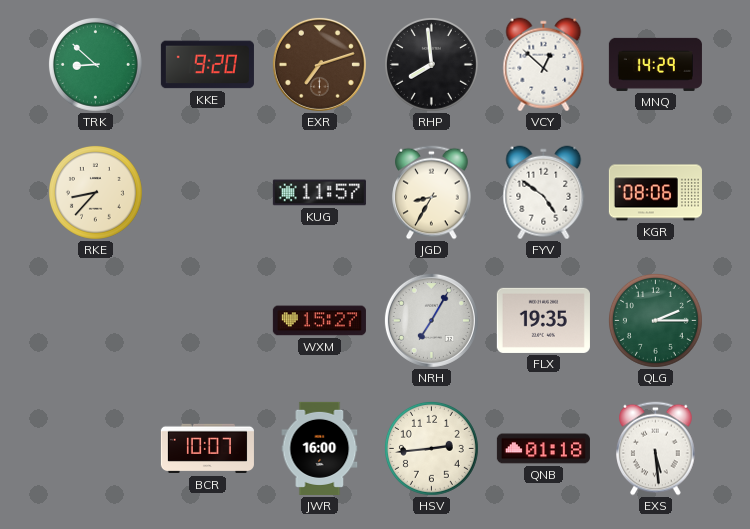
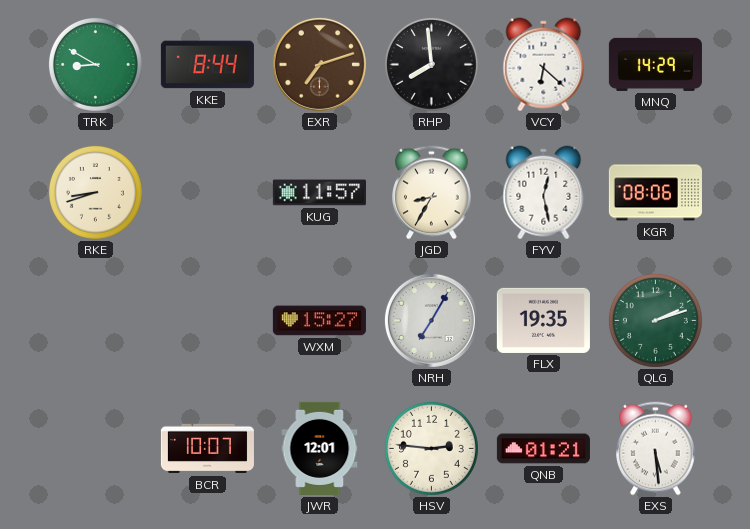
TRK: 8:52 -> 8:50 (95, 64)
KKE: 9:20 -> 8:44 (207, 65)
VCY: 12:52 -> 6:22 (544, 65)
RKE: 8:37 -> 8:42 (95, 192)
FYV: 4:51 -> 12:28 (544, 193)
QLG: 2:15 -> 2:12 (655, 320)
JWR: 16:00 -> 12:01 (320, 448)
HSV: 2:44 -> 2:46 (431, 448)
QNB: 01:18 -> 01:21 (543, 449)
